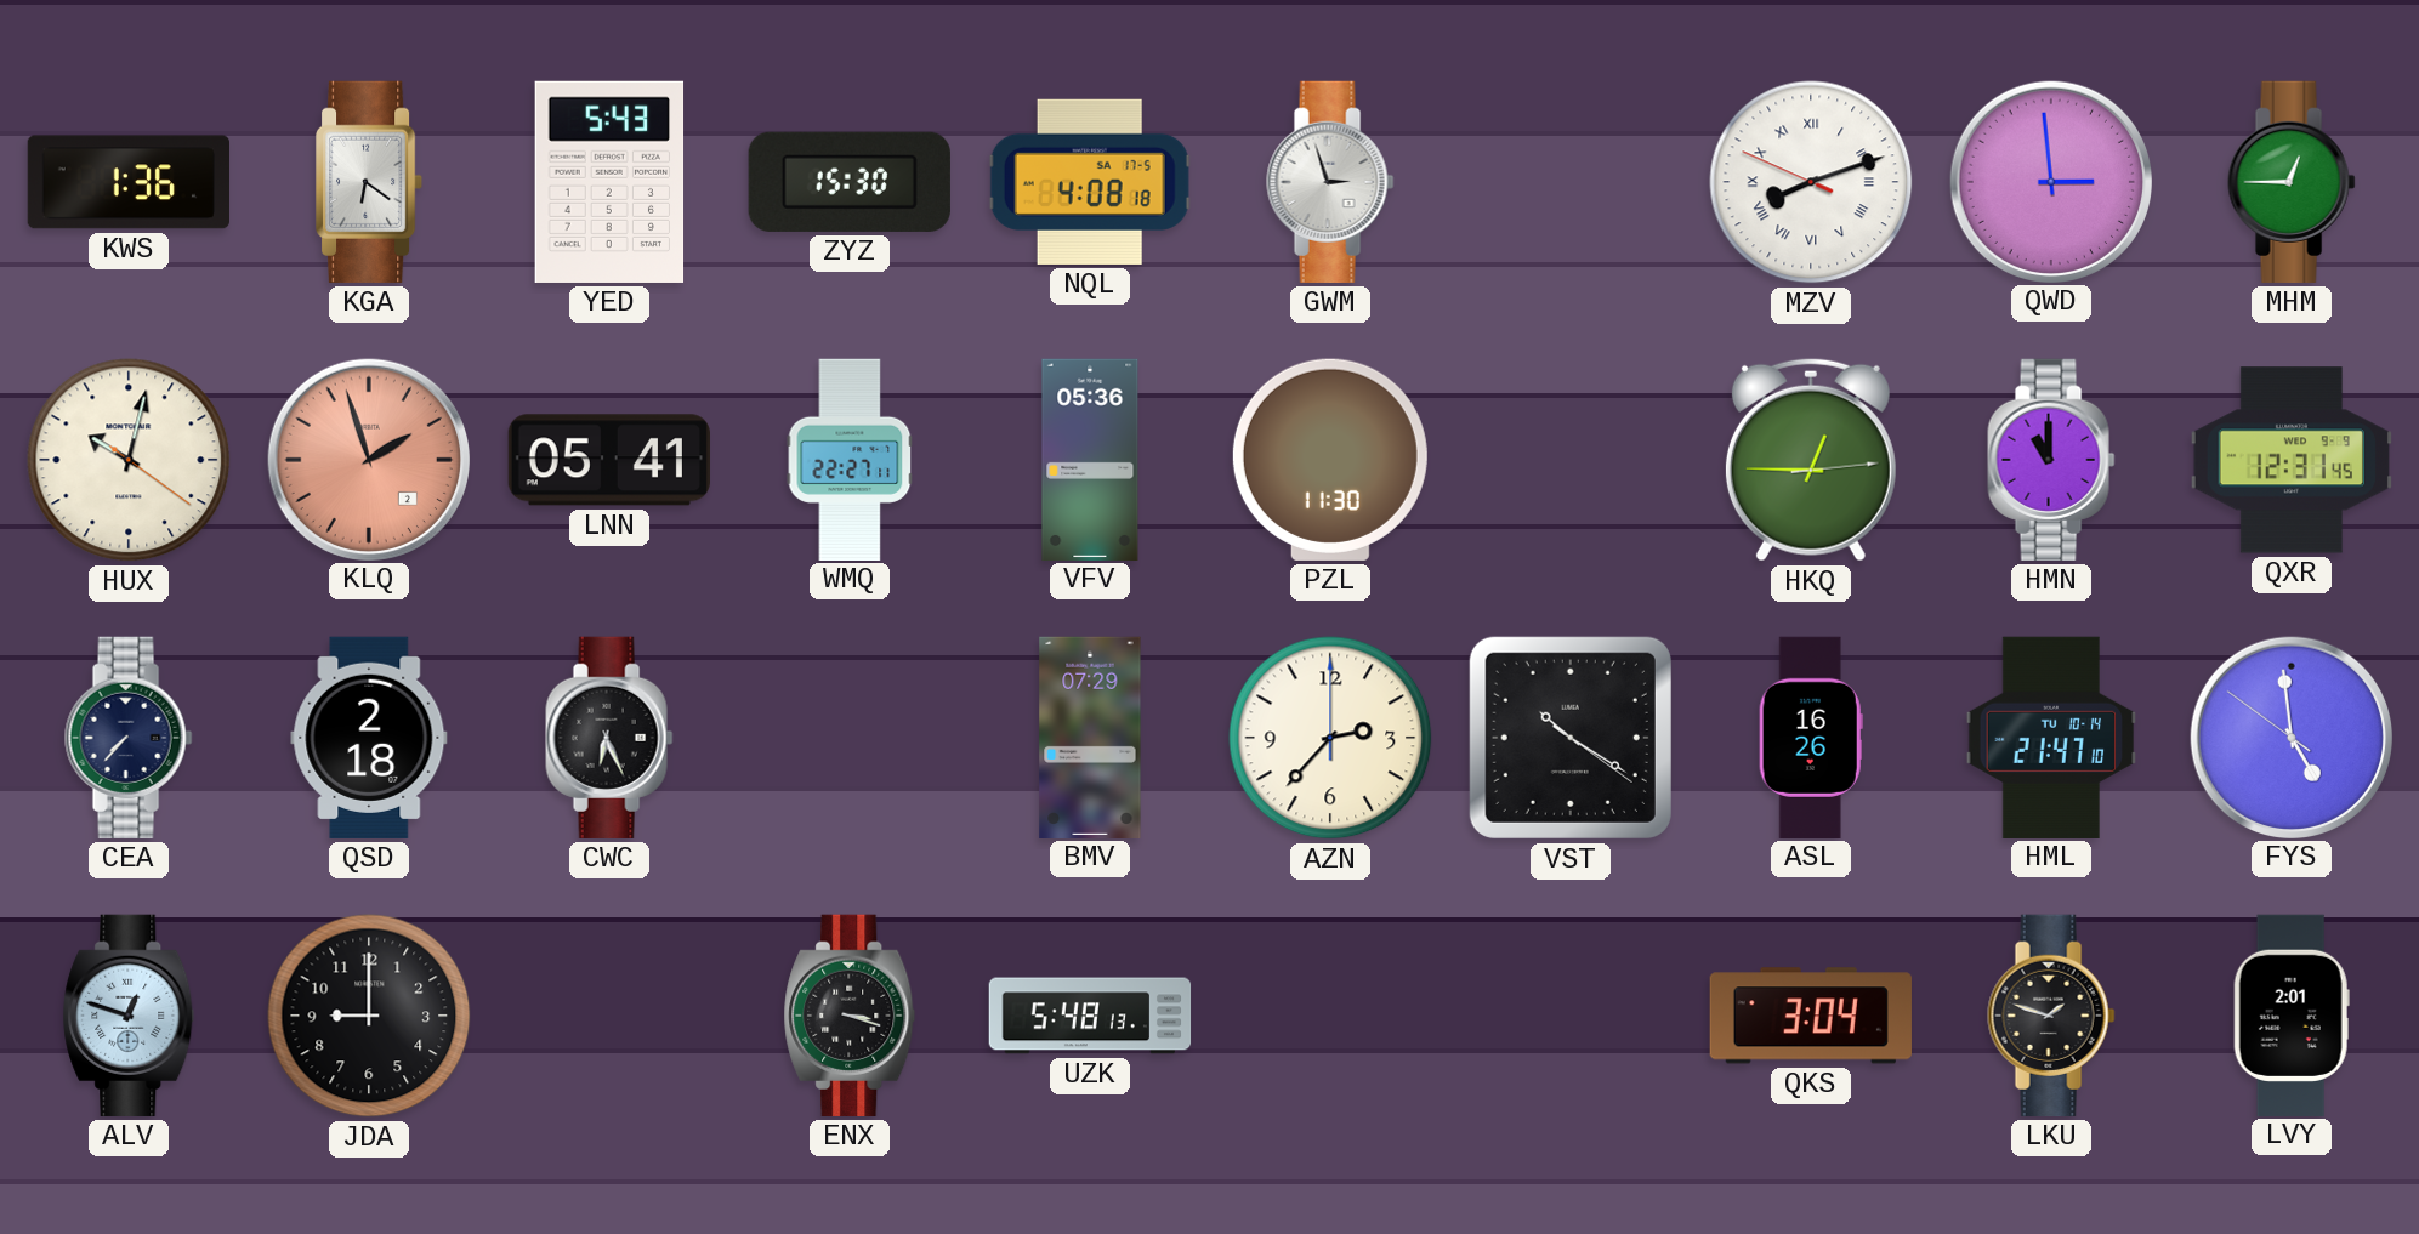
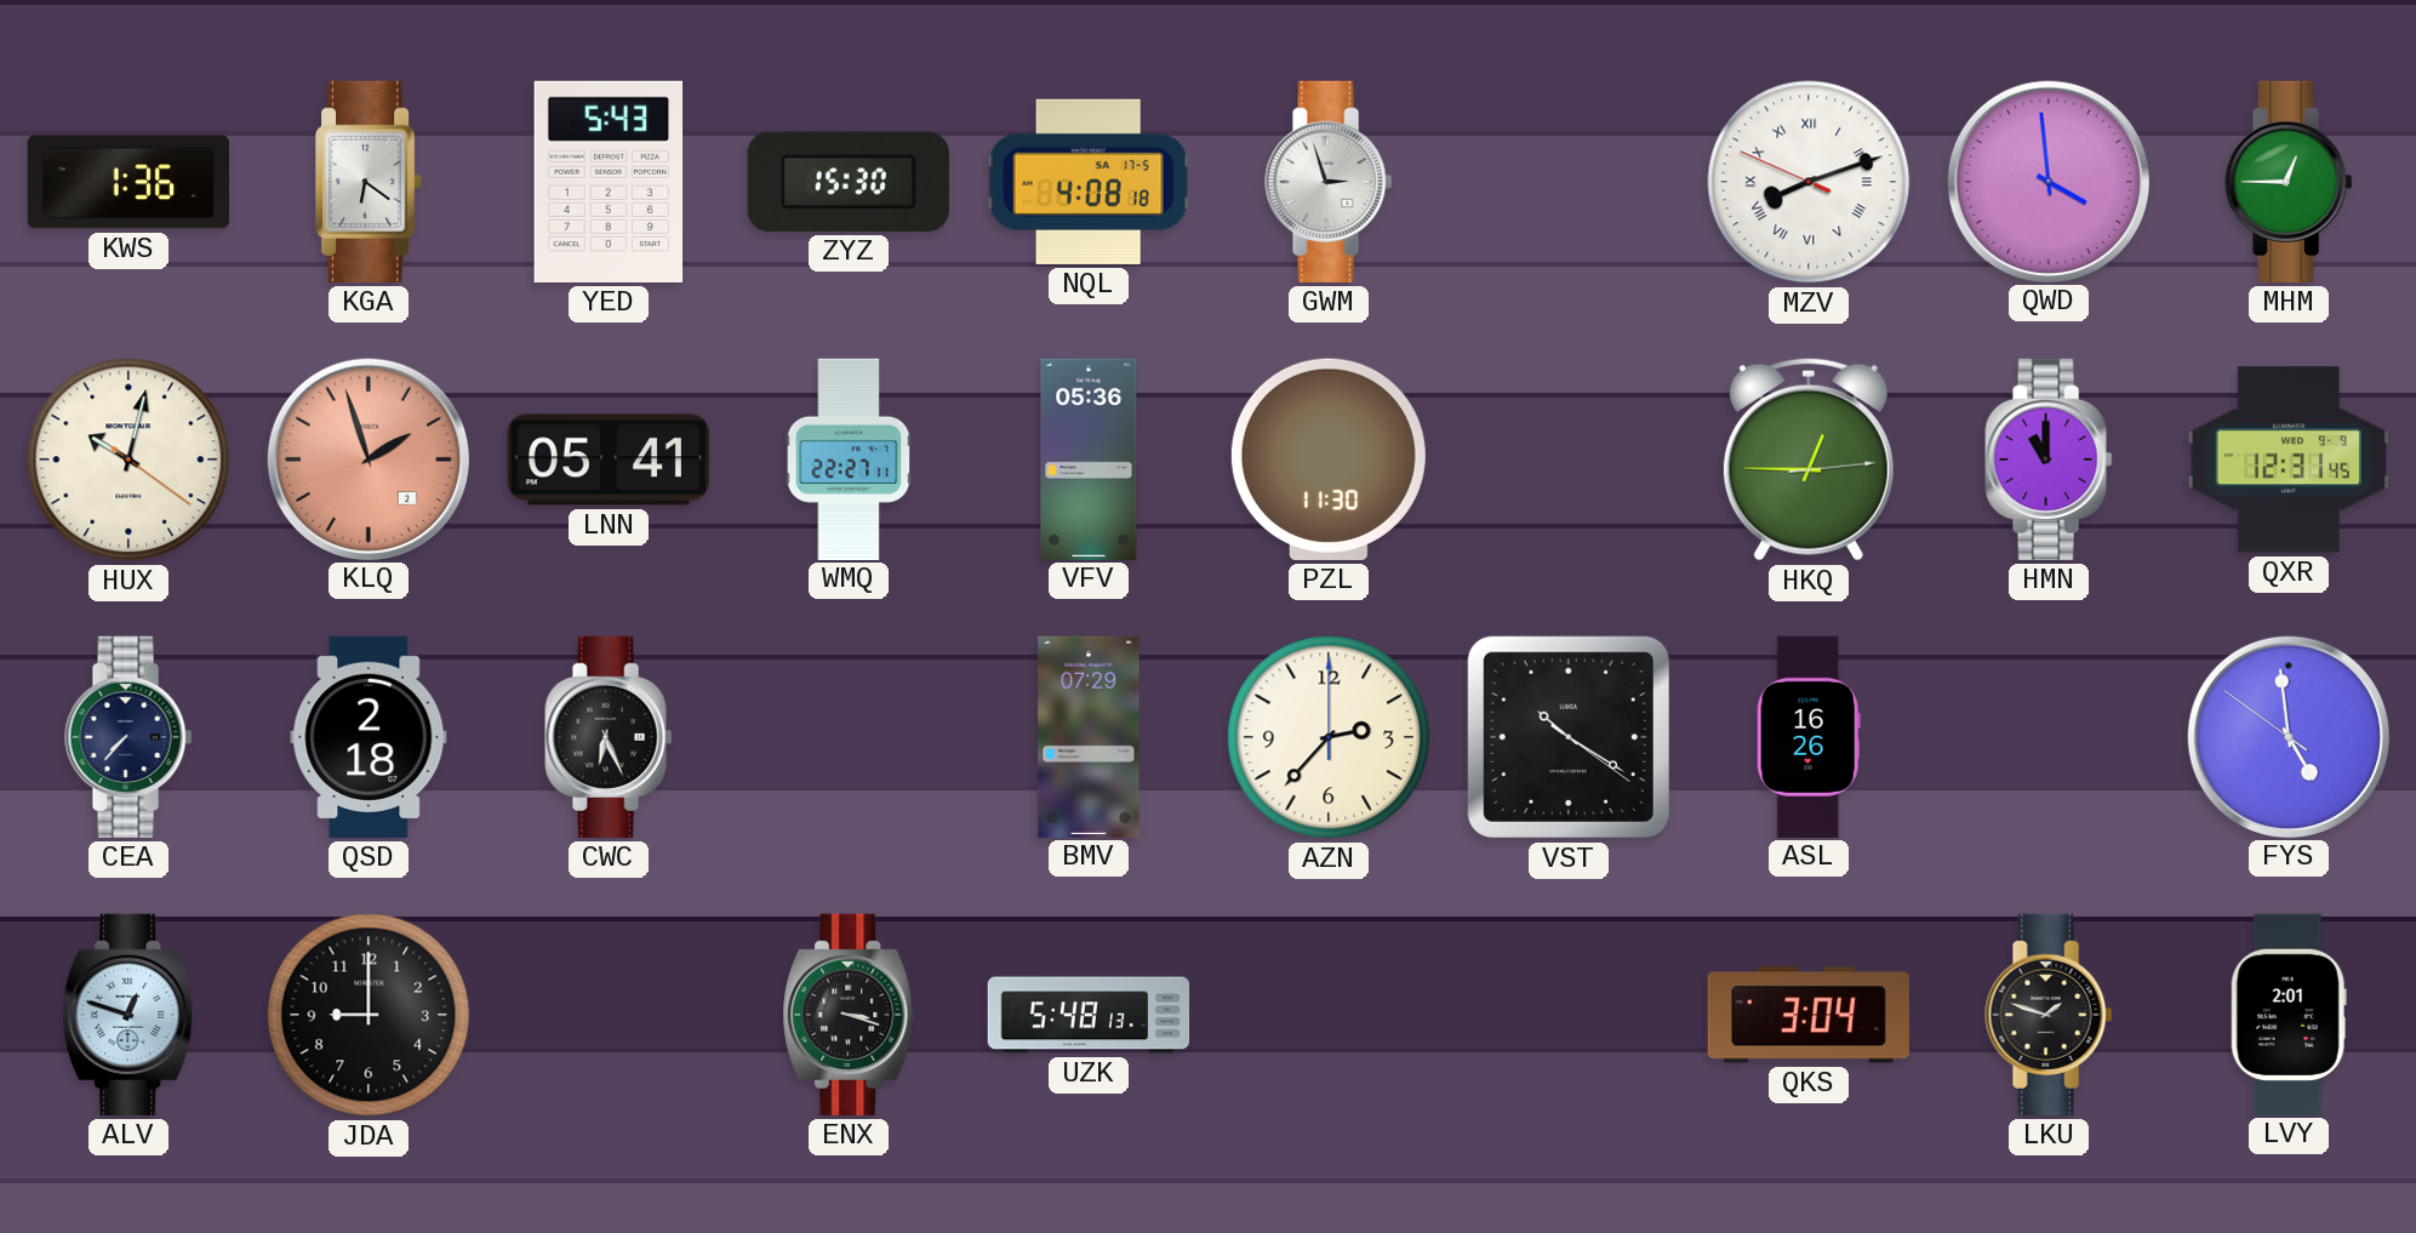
QWD: 2:59 -> 3:59 (2047, 181)
HML: 21:47 -> none (2051, 737)
